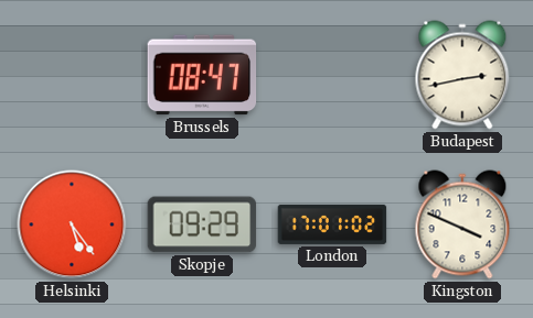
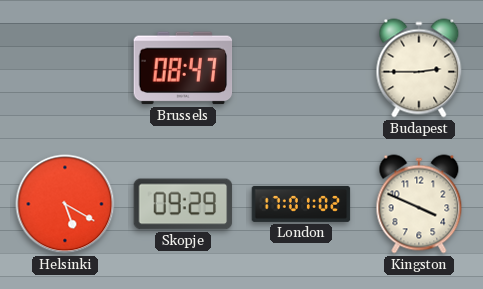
Budapest: 2:43 -> 2:45 (419, 68)
Helsinki: 5:24 -> 5:20 (65, 204)
